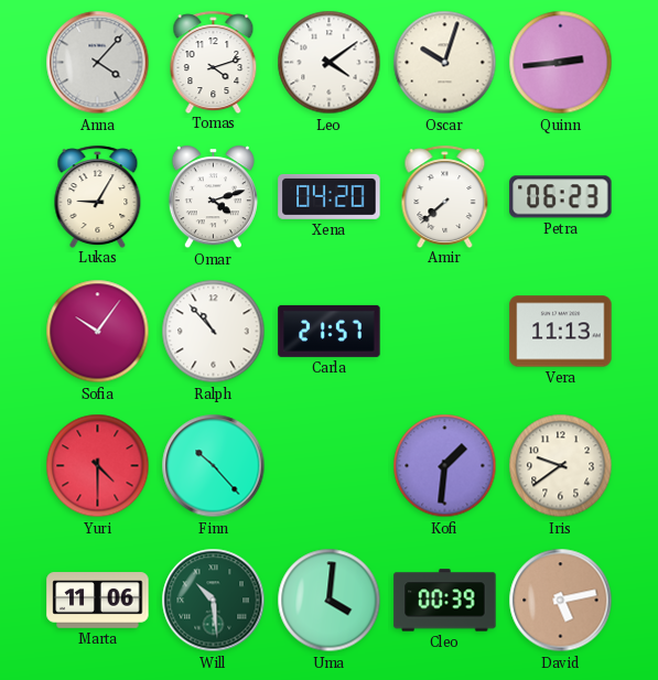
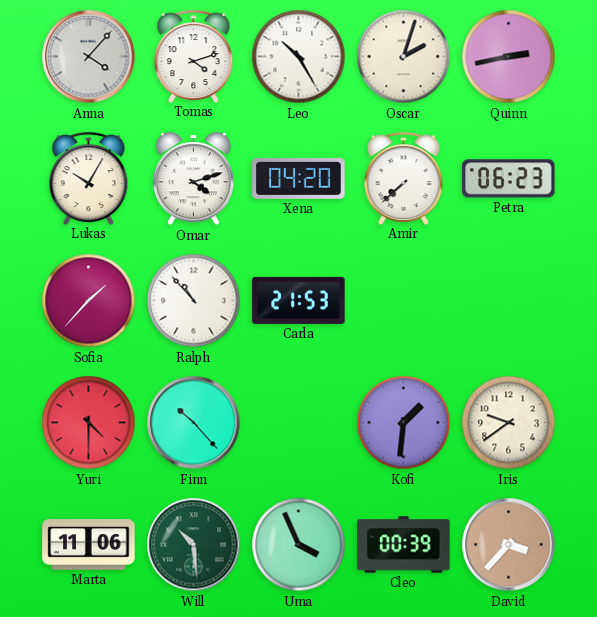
Leo: 4:09 -> 10:25 (299, 57)
Oscar: 10:03 -> 2:03 (404, 57)
Quinn: 2:44 -> 2:43 (509, 57)
Lukas: 9:05 -> 10:05 (89, 178)
Sofia: 10:06 -> 1:37 (89, 301)
Carla: 21:57 -> 21:53 (299, 300)
Vera: 11:13 -> none (561, 332)
Uma: 4:01 -> 3:56 (299, 545)
David: 5:13 -> 3:37 (509, 545)
